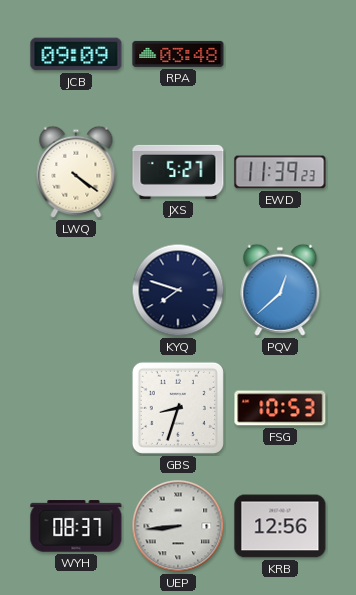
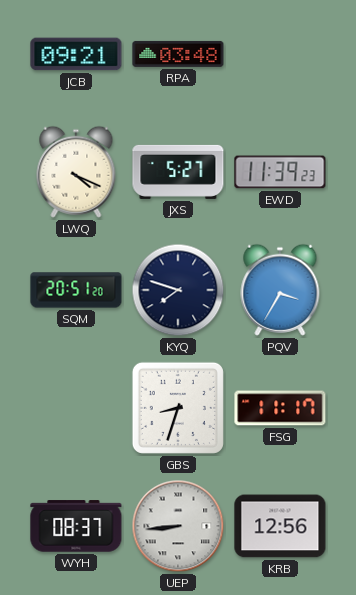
JCB: 09:09 -> 09:21 (76, 54)
LWQ: 4:21 -> 4:19 (76, 172)
SQM: none -> 20:51 (76, 290)
PQV: 12:38 -> 3:35 (280, 290)
FSG: 10:53 -> 11:17 (280, 408)
